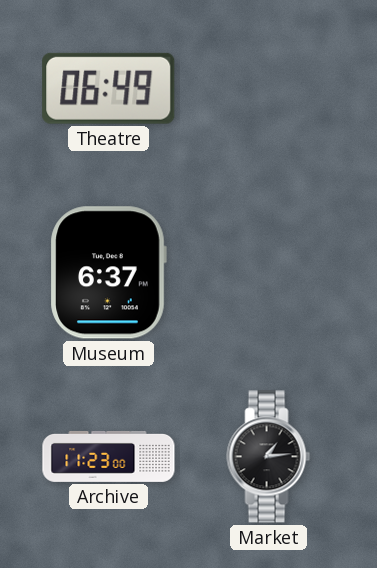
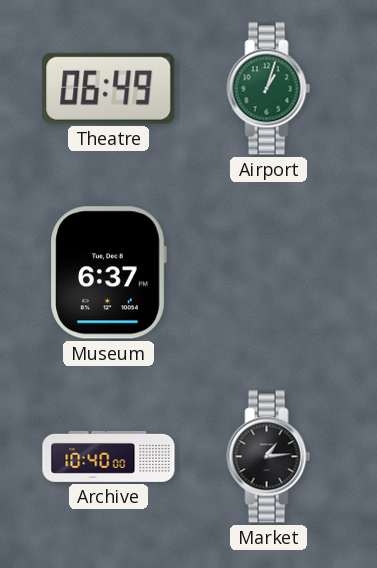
Airport: none -> 1:03 (269, 89)
Archive: 11:23 -> 10:40 (109, 456)
